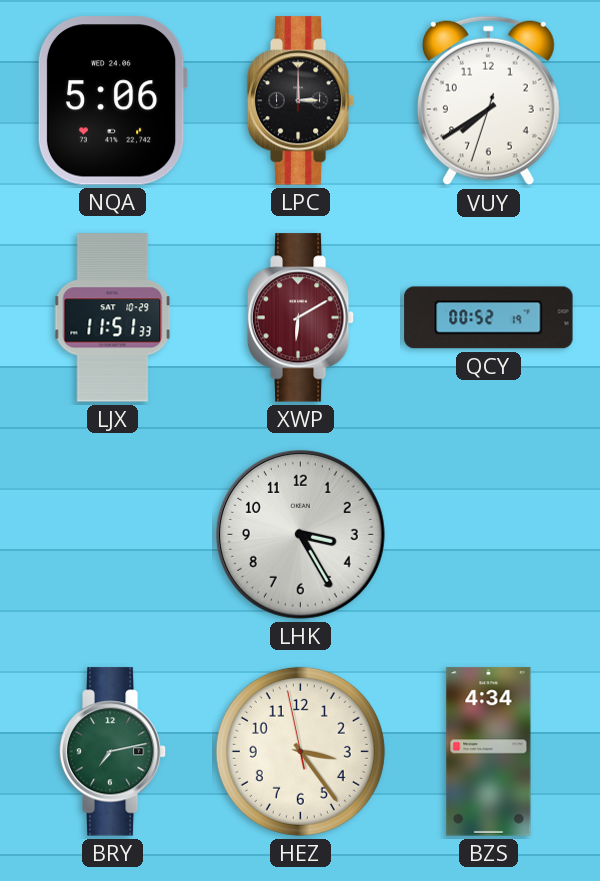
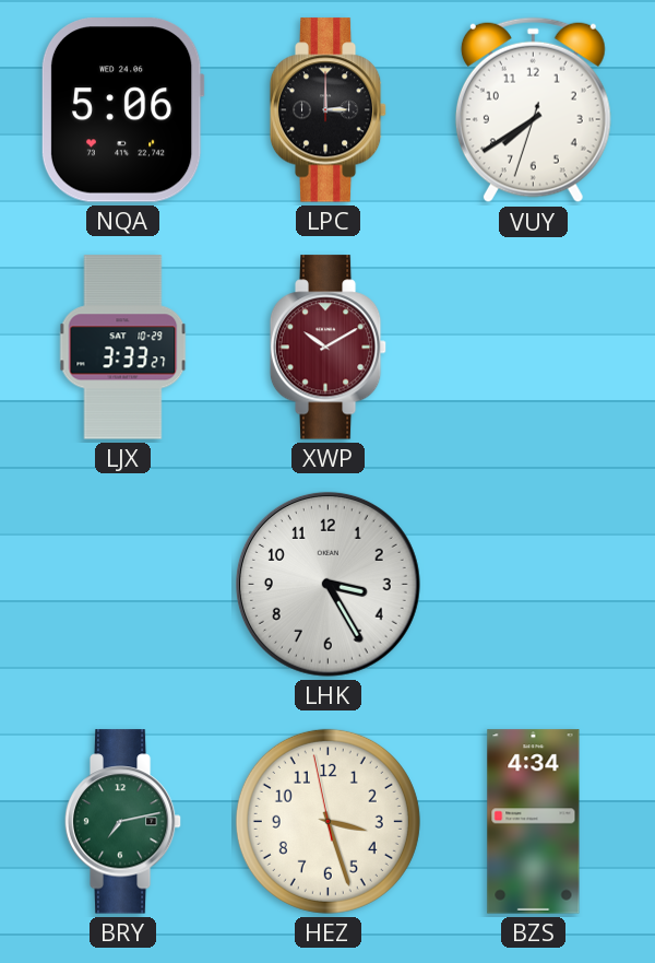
LJX: 11:51 -> 3:33 (123, 348)
XWP: 6:10 -> 10:10 (329, 348)
QCY: 00:52 -> none (489, 318)
HEZ: 3:23 -> 3:26 (327, 821)
